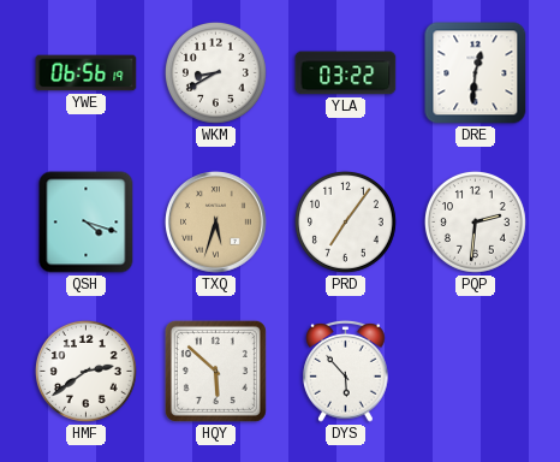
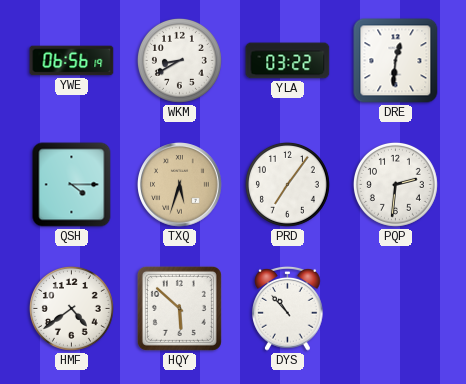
QSH: 4:18 -> 4:15 (72, 185)
HMF: 2:39 -> 4:39 (71, 308)
DYS: 5:53 -> 10:53 (288, 308)
